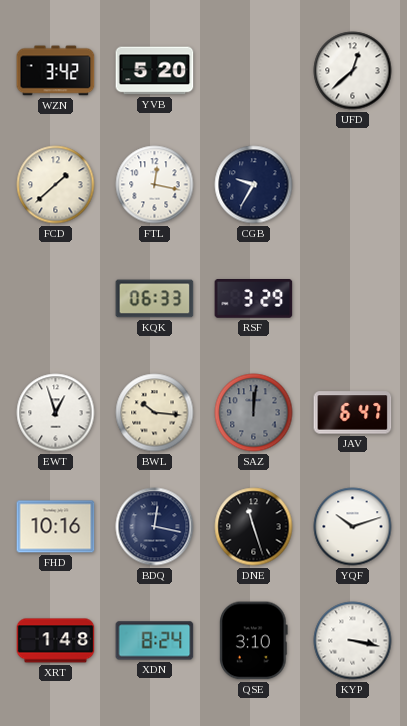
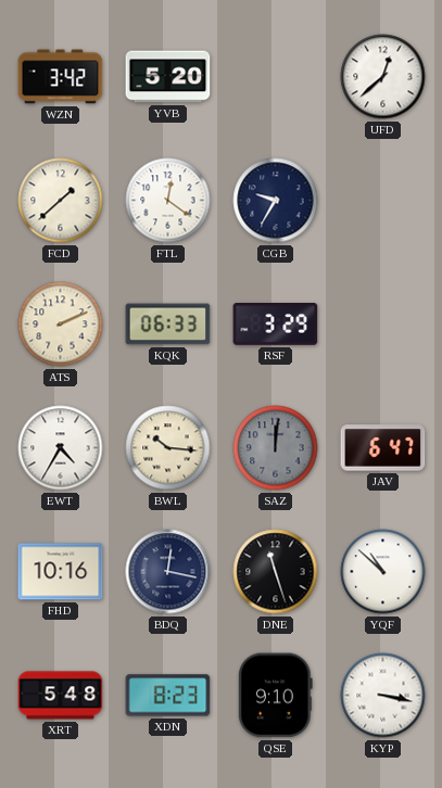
FTL: 12:17 -> 12:21 (168, 201)
ATS: none -> 2:11 (61, 325)
EWT: 12:57 -> 4:35 (61, 448)
YQF: 10:12 -> 10:52 (383, 572)
XRT: 1:48 -> 5:48 (61, 696)
XDN: 8:24 -> 8:23 (168, 696)
QSE: 3:10 -> 9:10 (276, 696)
